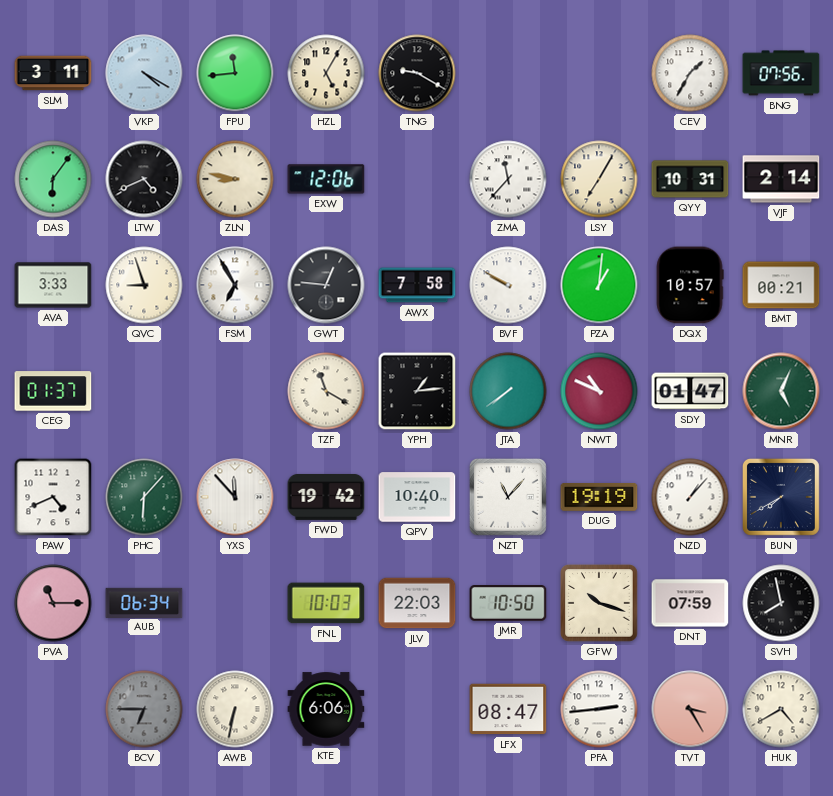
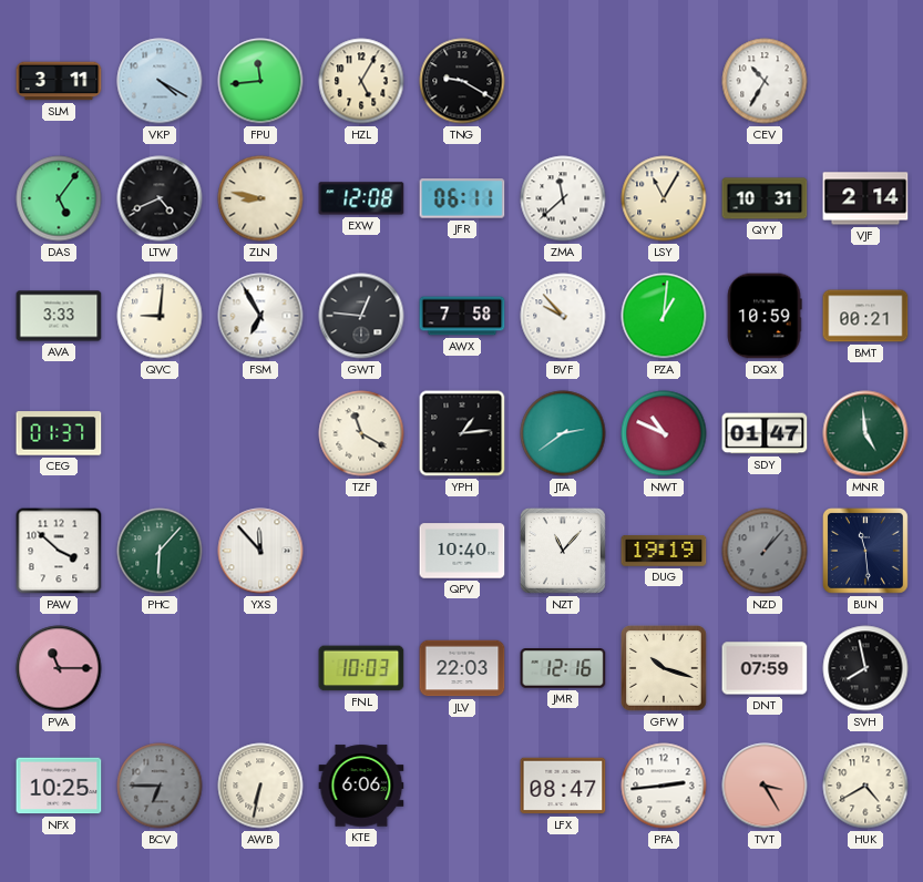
CEV: 1:35 -> 10:35 (765, 81)
BNG: 07:56 -> none (781, 73)
DAS: 6:06 -> 5:06 (59, 198)
EXW: 12:06 -> 12:08 (361, 198)
JFR: none -> 06:11 (462, 198)
ZMA: 11:37 -> 11:38 (563, 198)
LSY: 7:05 -> 11:05 (664, 198)
QVC: 8:57 -> 9:01 (160, 316)
BVF: 9:50 -> 9:53 (563, 316)
DQX: 10:57 -> 10:59 (765, 316)
JTA: 7:39 -> 2:39 (563, 433)
MNR: 5:04 -> 4:59 (865, 433)
PAW: 4:41 -> 3:52 (59, 551)
FWD: 19:42 -> none (326, 497)
NZD dial: white -> grey (765, 551)
BUN: 7:40 -> 11:29 (865, 551)
AUB: 06:34 -> none (144, 602)
JMR: 10:50 -> 12:16 (563, 669)
NFX: none -> 10:25 (59, 786)
